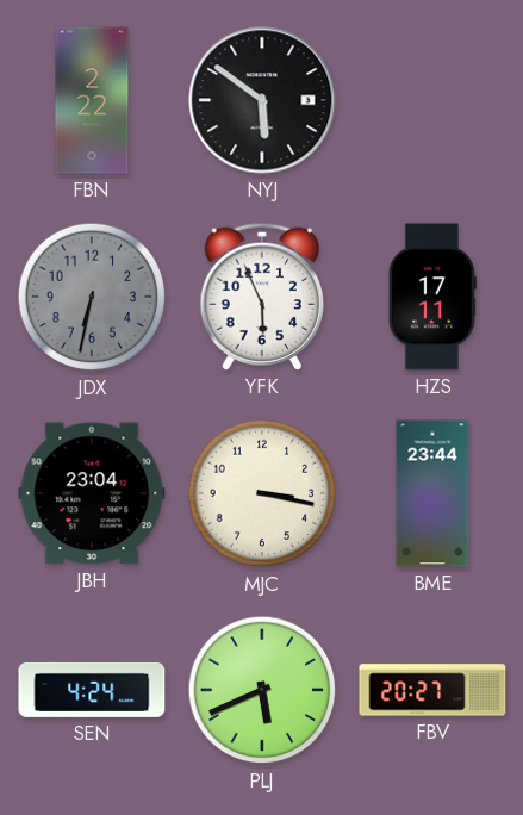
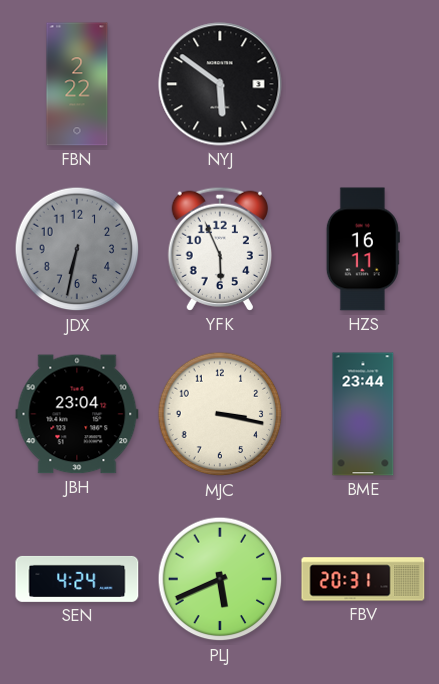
HZS: 17:11 -> 16:11 (363, 249)
FBV: 20:27 -> 20:31 (363, 579)
